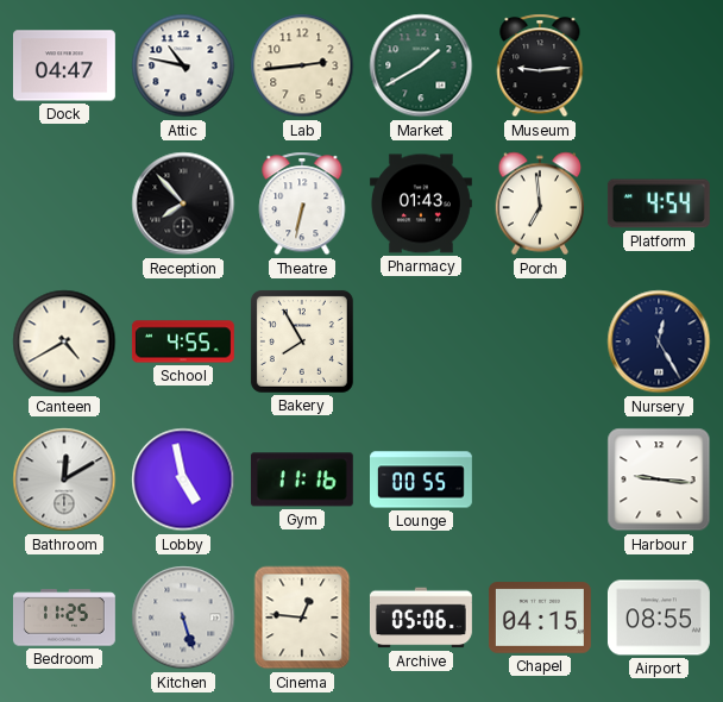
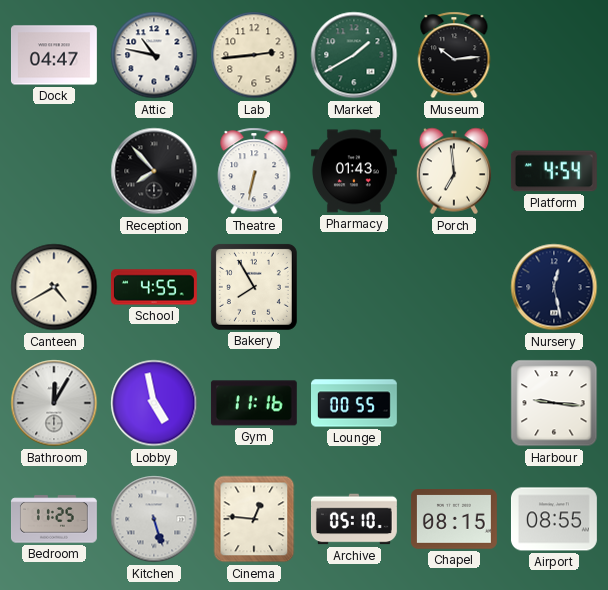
Museum: 9:14 -> 10:14 (454, 55)
Nursery: 12:25 -> 12:28 (554, 287)
Bathroom: 12:10 -> 12:05 (54, 403)
Archive: 05:06 -> 05:10 (354, 519)
Chapel: 04:15 -> 08:15 (454, 519)
